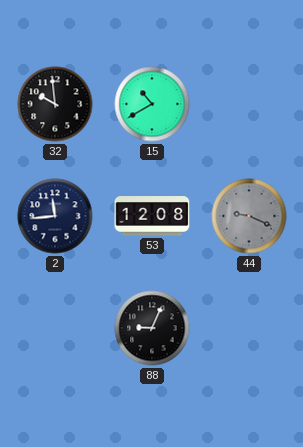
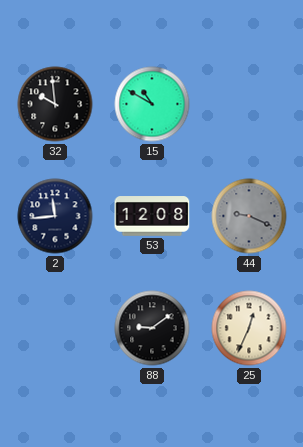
15: 10:40 -> 10:50 (152, 104)
88: 9:04 -> 9:09 (152, 328)
25: none -> 12:34 (249, 328)
